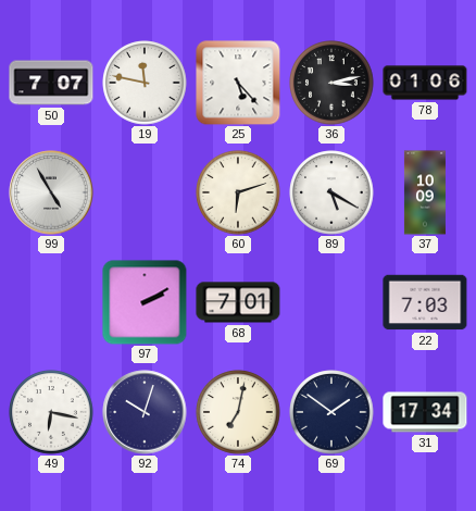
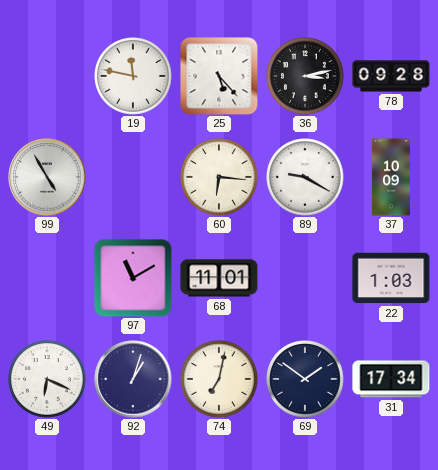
50: 7:07 -> none (51, 83)
78: 01:06 -> 09:28 (391, 76)
60: 6:12 -> 6:16 (219, 177)
89: 5:20 -> 9:20 (305, 177)
97: 2:10 -> 11:10 (133, 278)
68: 7:01 -> 11:01 (219, 278)
22: 7:03 -> 1:03 (391, 278)
49: 6:17 -> 6:19 (47, 379)
92: 10:03 -> 1:03 (133, 379)
